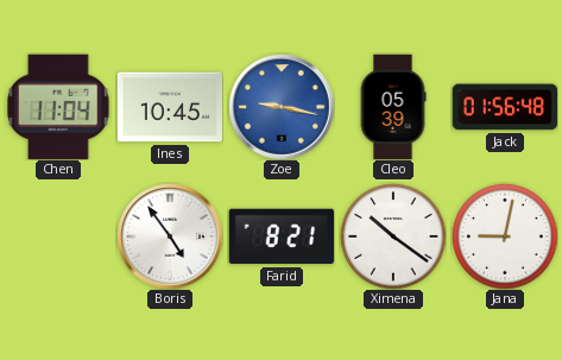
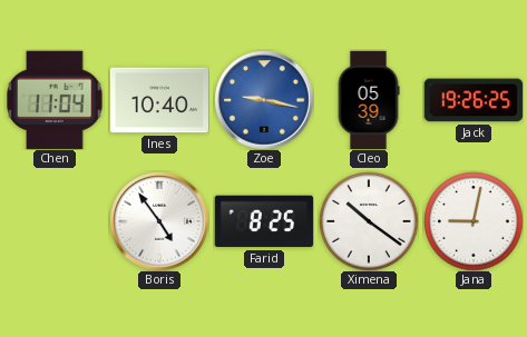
Ines: 10:45 -> 10:40 (158, 100)
Jack: 01:56 -> 19:26 (472, 100)
Farid: 8:21 -> 8:25 (264, 221)
